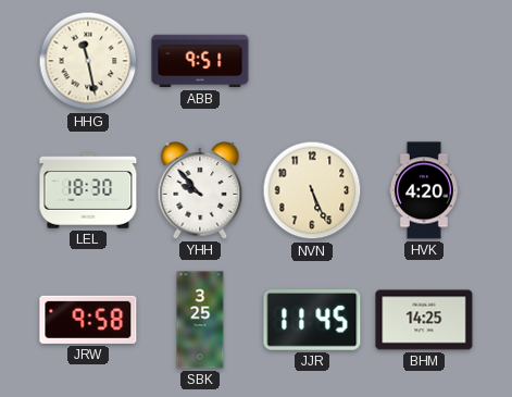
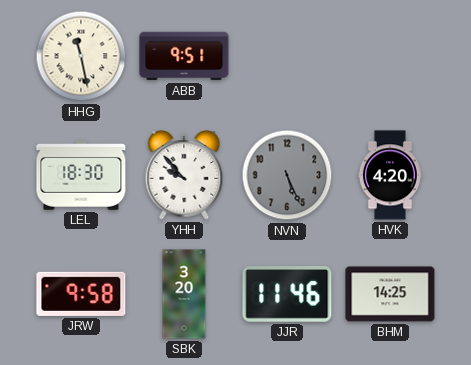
NVN dial: cream -> grey (287, 175)
SBK: 3:25 -> 3:20 (184, 294)
JJR: 11:45 -> 11:46 (287, 295)
